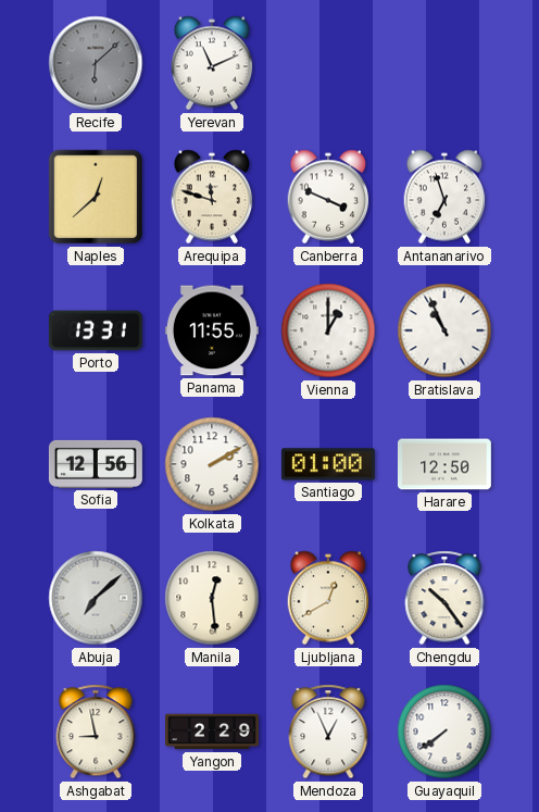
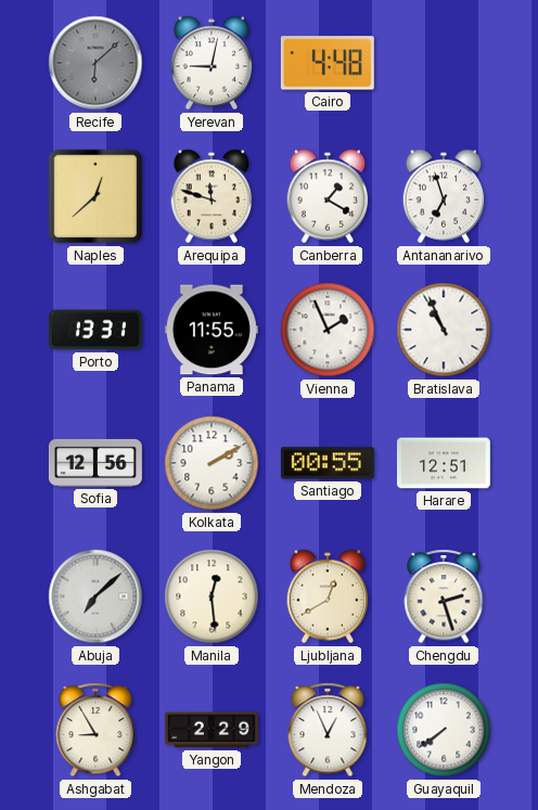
Yerevan: 11:11 -> 9:02 (212, 63)
Cairo: none -> 4:48 (328, 63)
Canberra: 3:49 -> 1:20 (328, 196)
Vienna: 1:00 -> 1:56 (328, 330)
Santiago: 01:00 -> 00:55 (328, 463)
Harare: 12:50 -> 12:51 (444, 463)
Chengdu: 10:24 -> 2:27 (444, 596)
Ashgabat: 8:58 -> 8:55 (95, 730)
